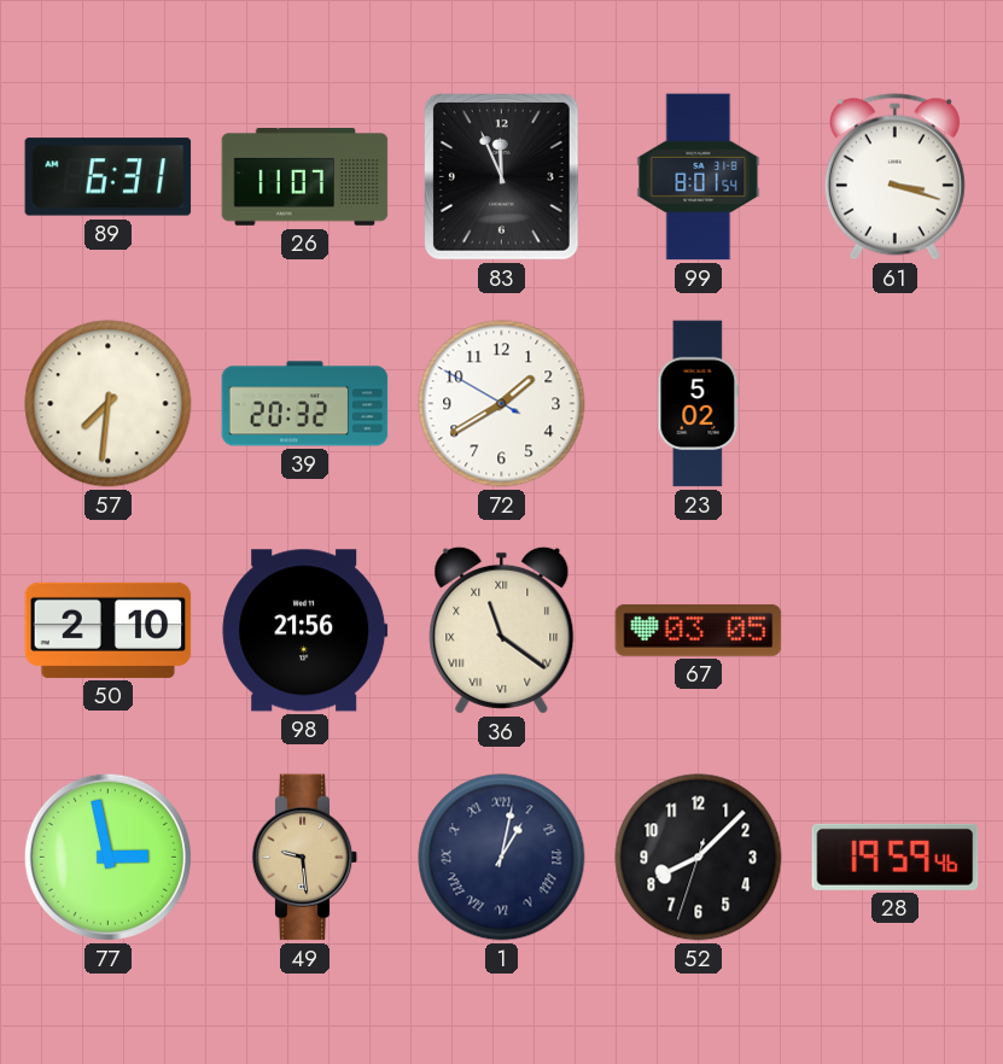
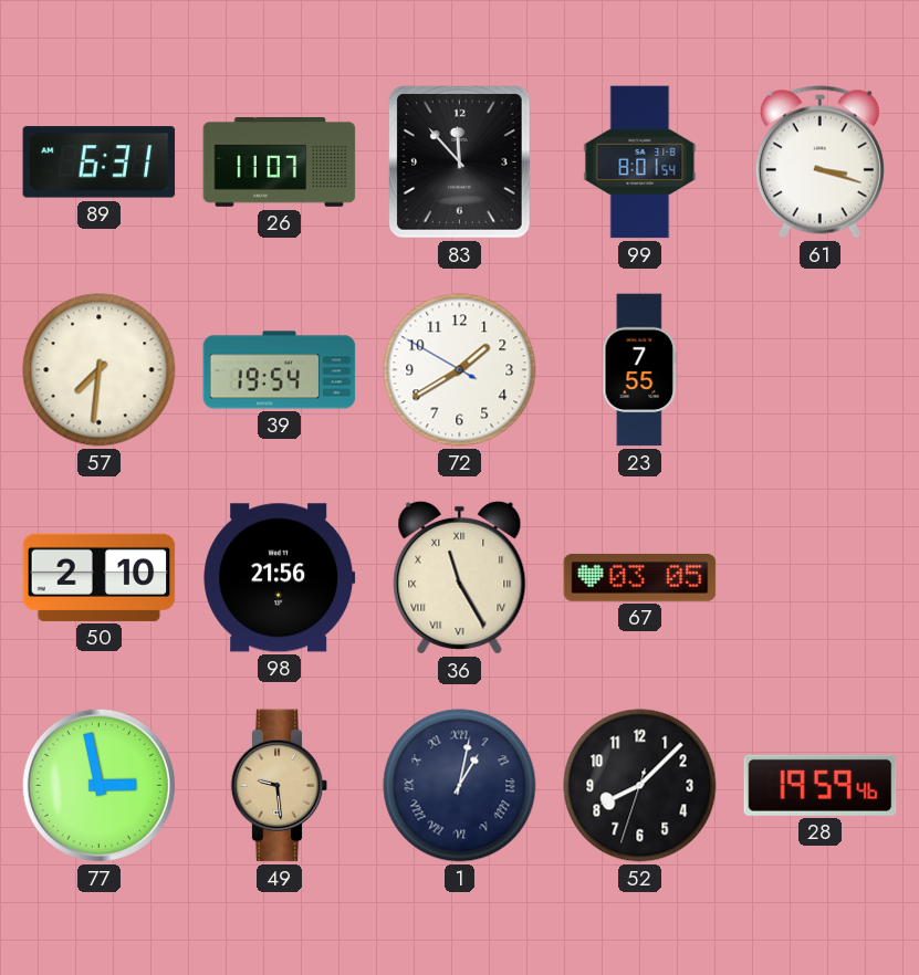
83: 11:56 -> 11:53 (460, 162)
39: 20:32 -> 19:54 (280, 370)
23: 5:02 -> 7:55 (640, 370)
36: 11:21 -> 11:25 (460, 577)
